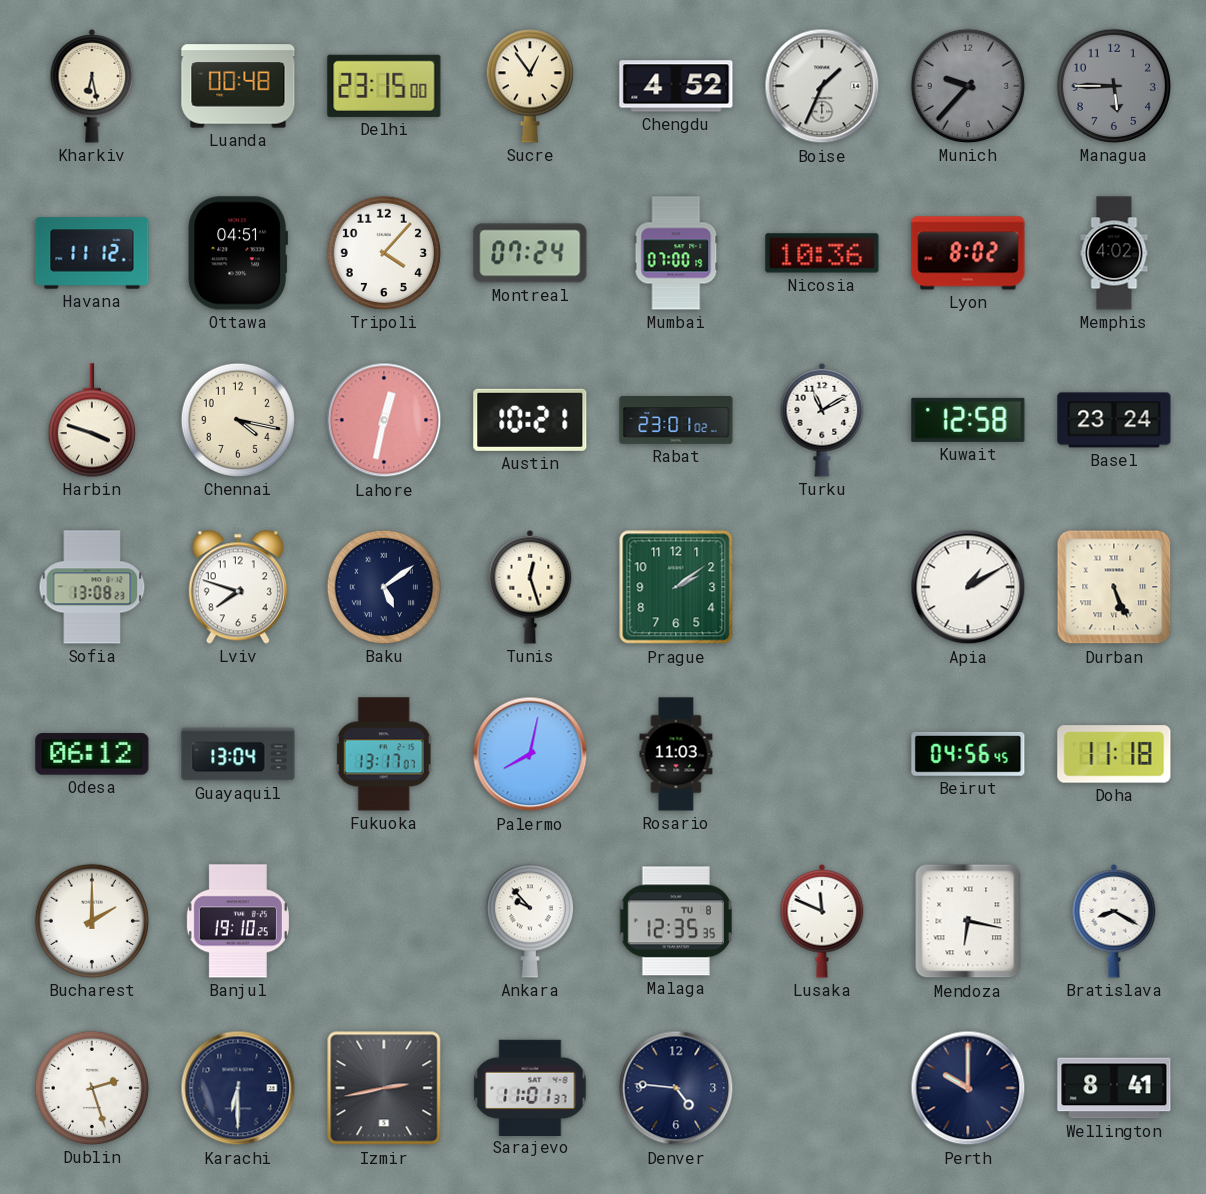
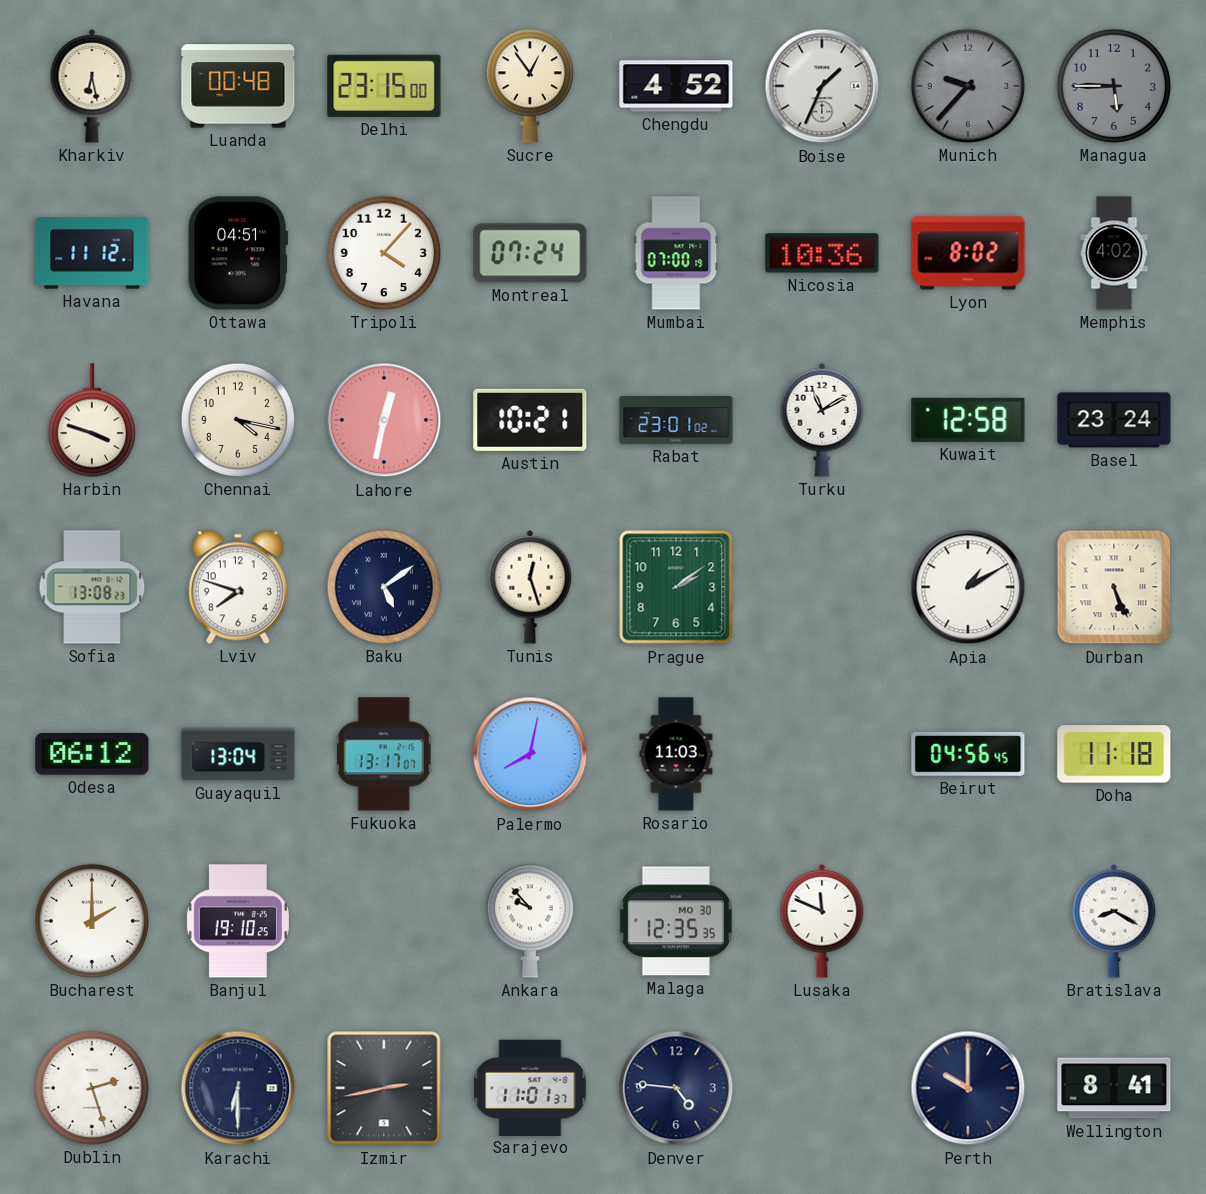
Malaga date: TU 8 -> MO 30 (676, 921)
Mendoza: 6:17 -> none (968, 921)
